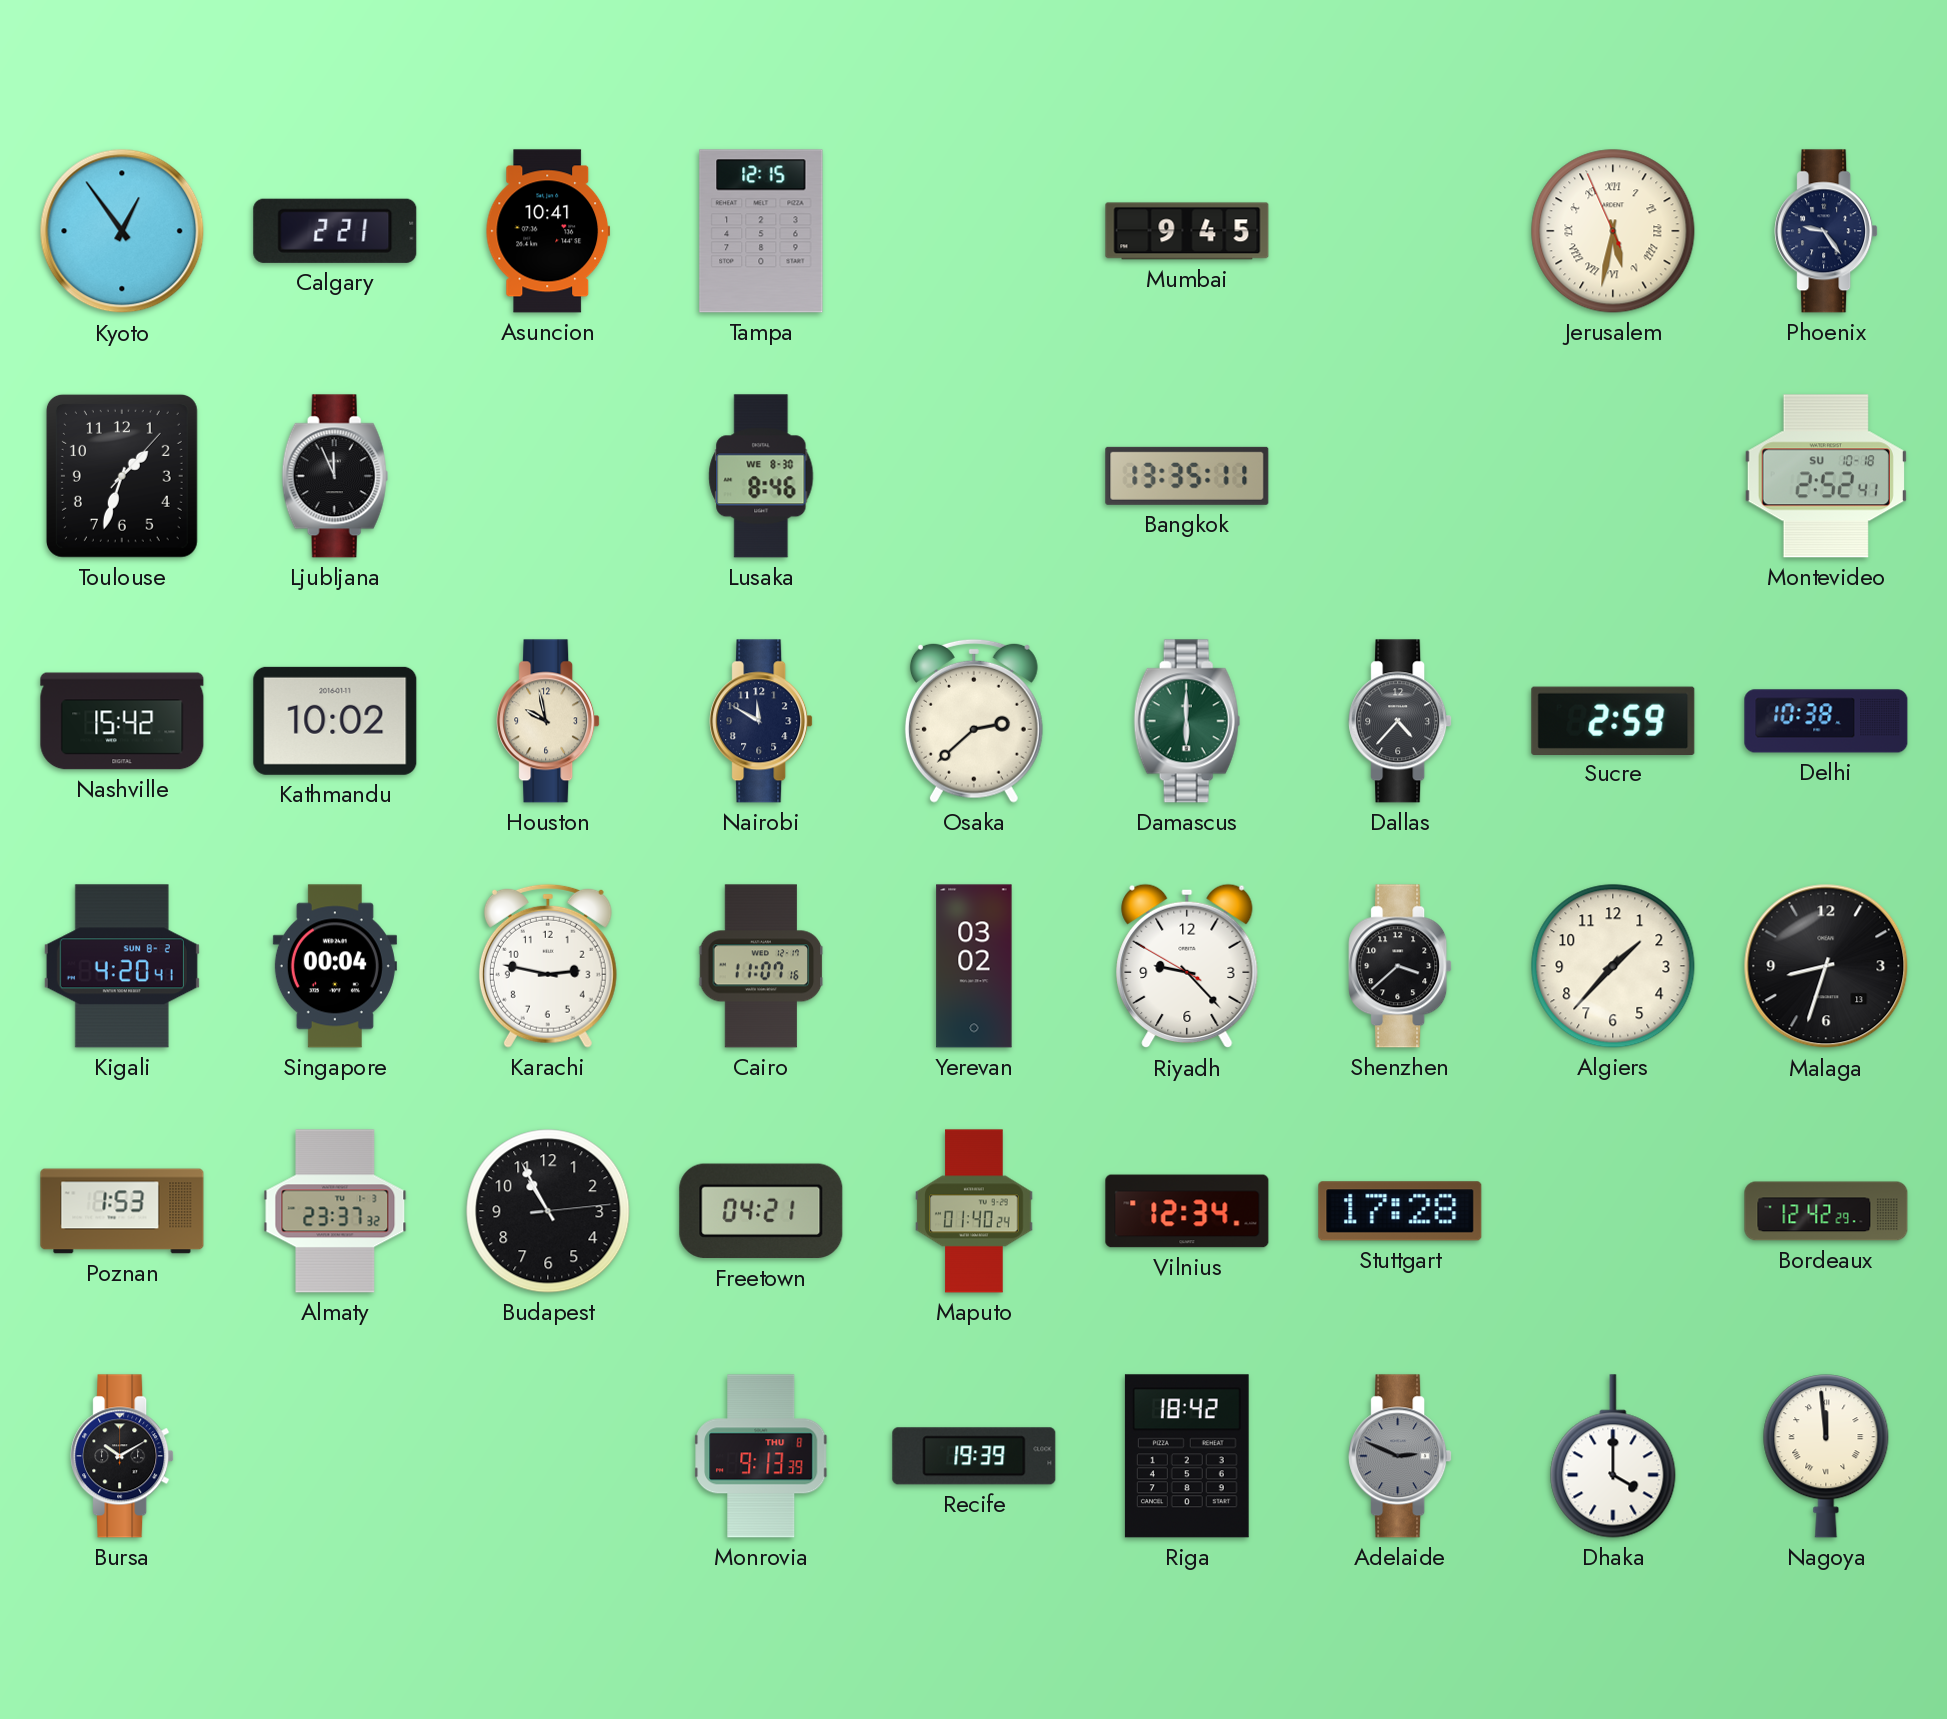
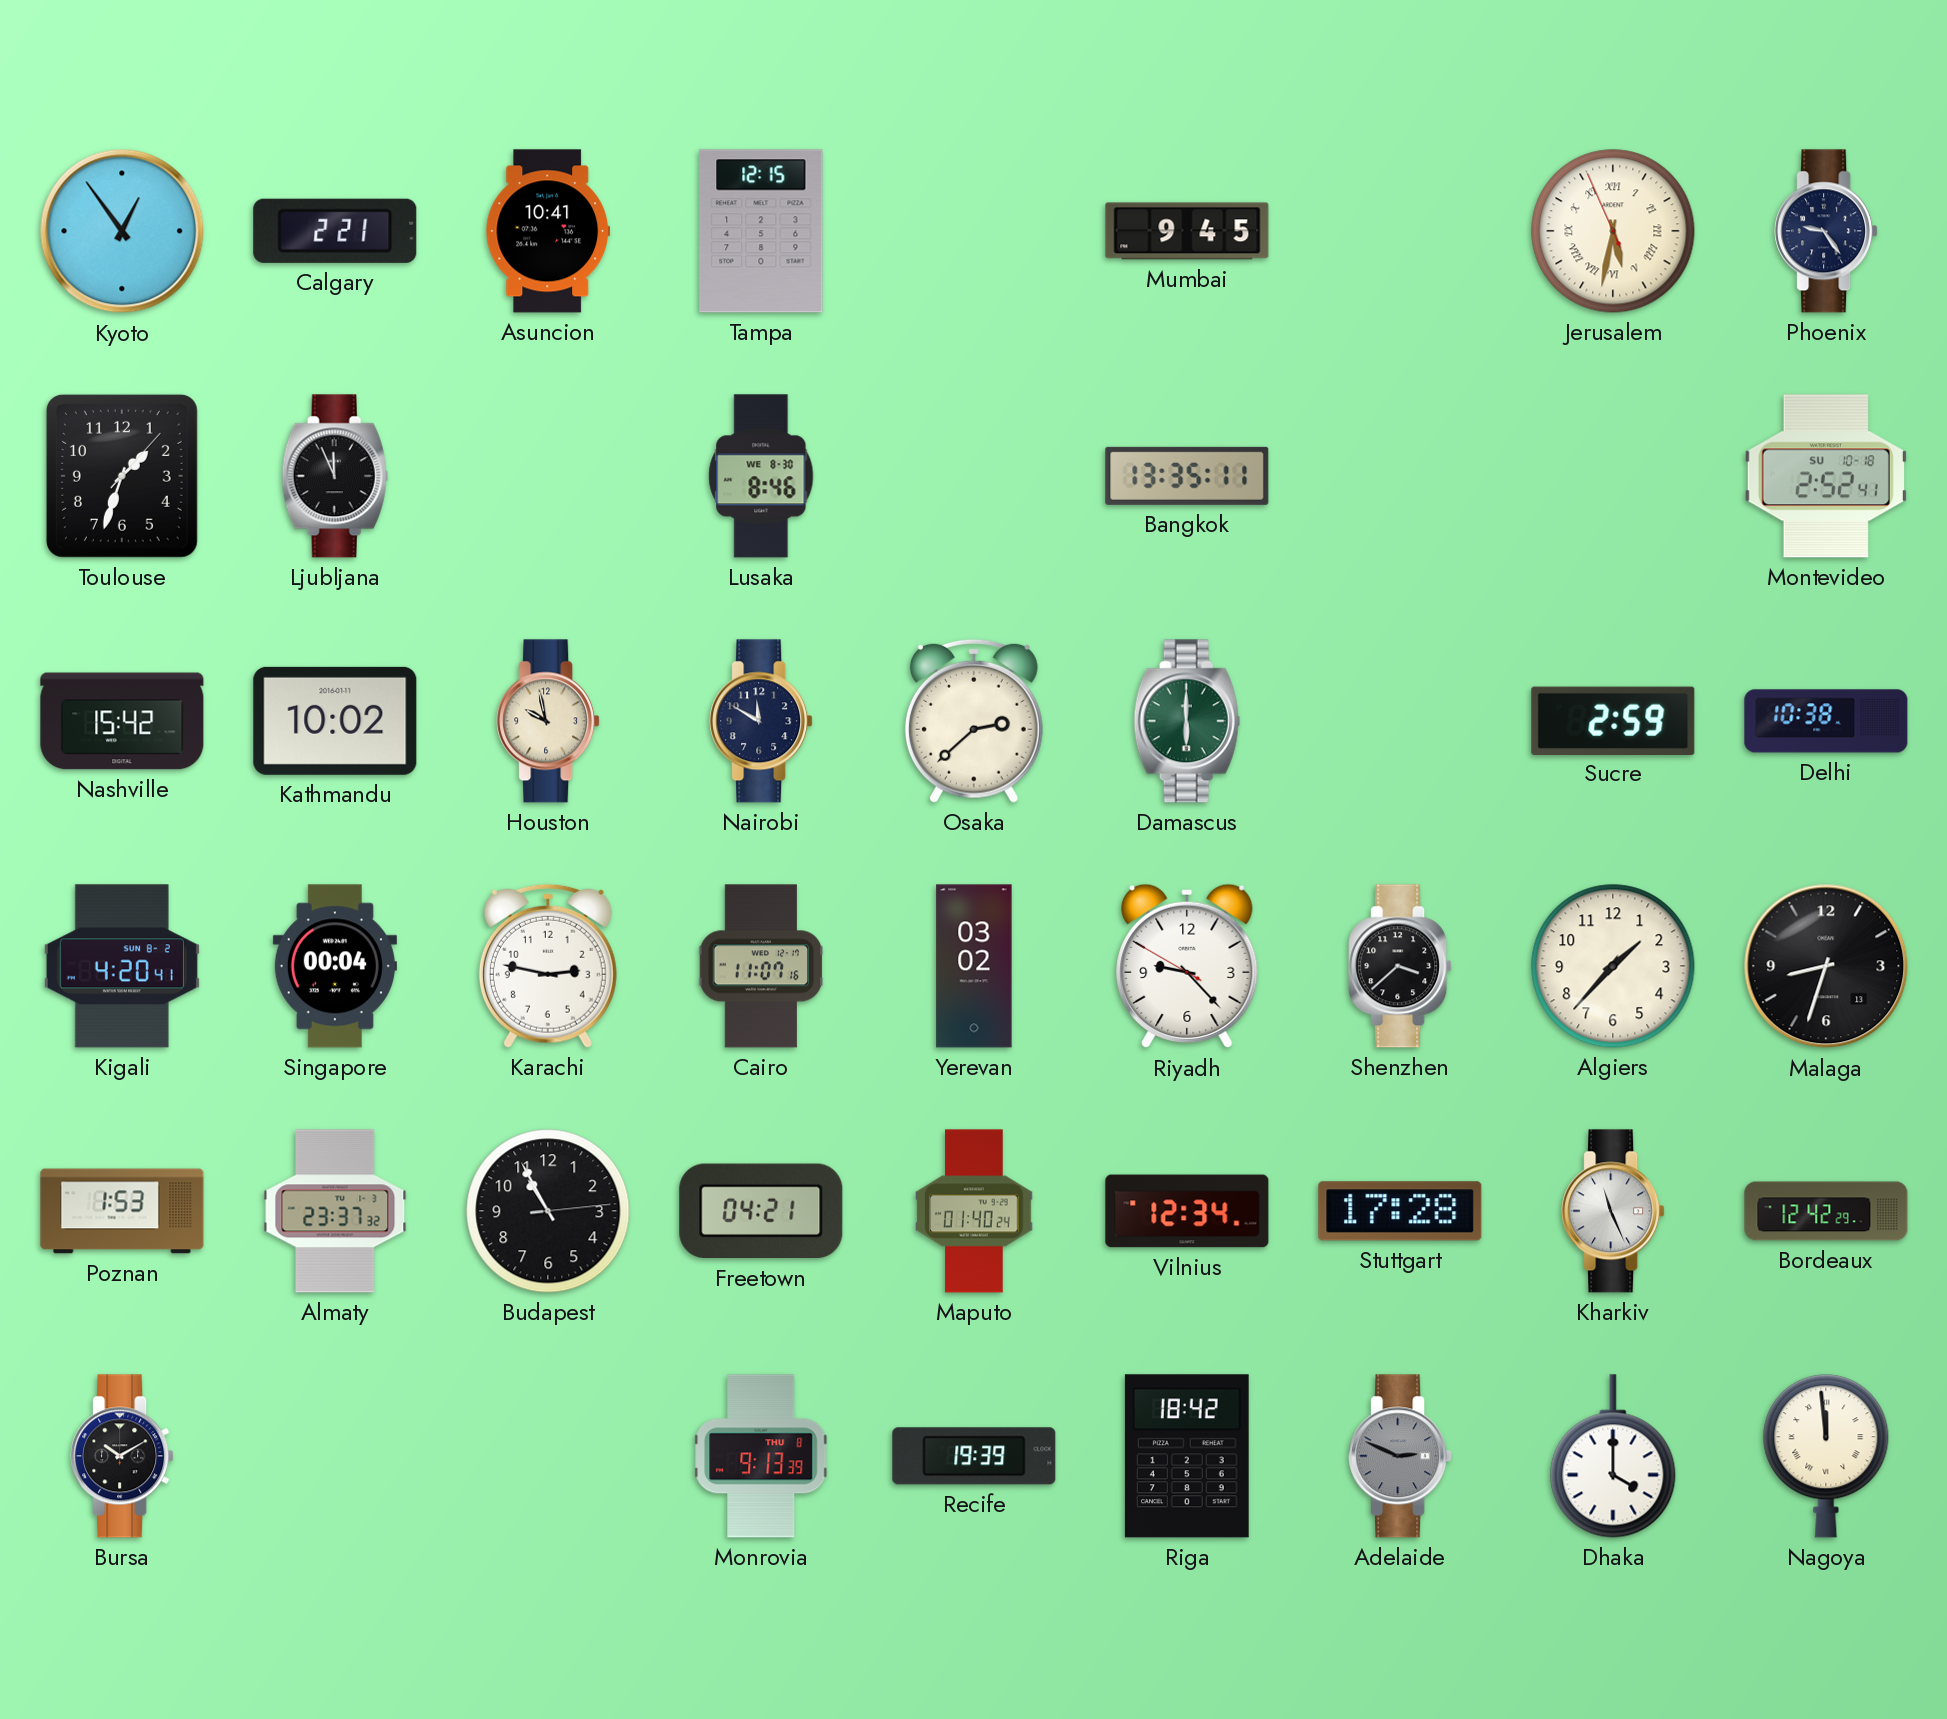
Dallas: 4:37 -> none (1400, 721)
Kharkiv: none -> 11:26 (1613, 1211)
